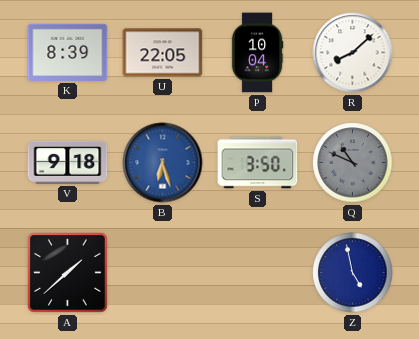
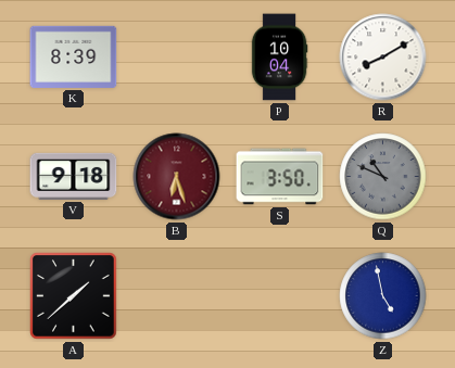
U: 22:05 -> none (163, 53)
R: 8:08 -> 8:10 (383, 58)
B dial: blue -> burgundy (177, 177)
